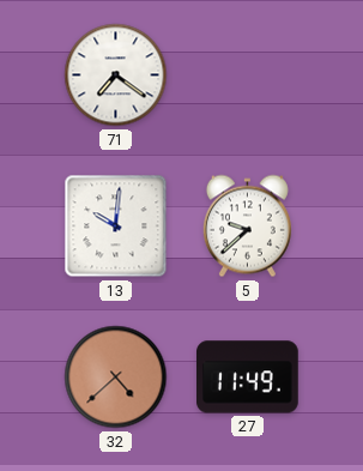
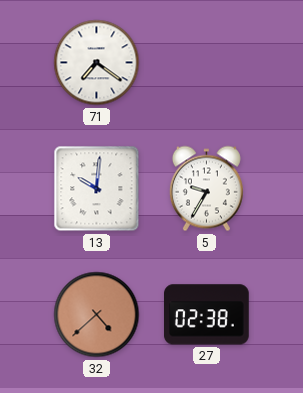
5: 9:38 -> 9:35 (206, 189)
27: 11:49 -> 02:38 (207, 315)
